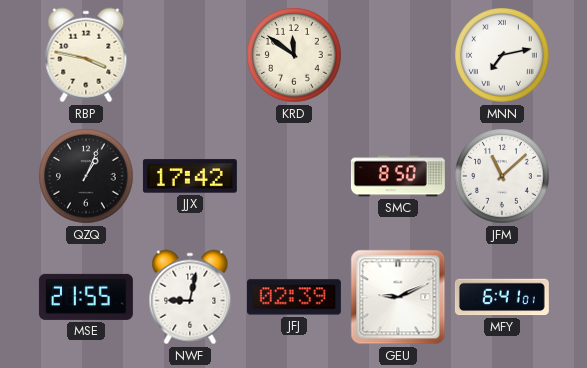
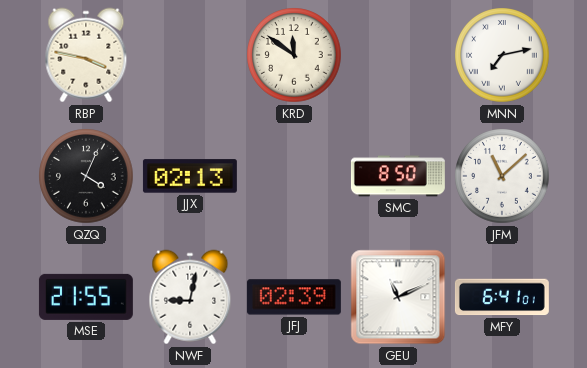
QZQ: 1:04 -> 4:04 (86, 176)
JJX: 17:42 -> 02:13 (190, 176)
GEU: 9:11 -> 11:11 (398, 297)
